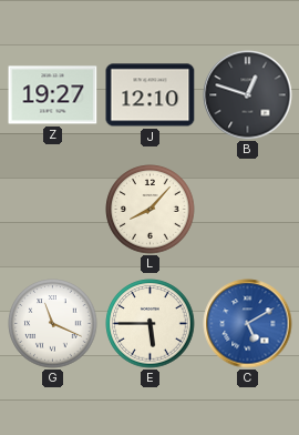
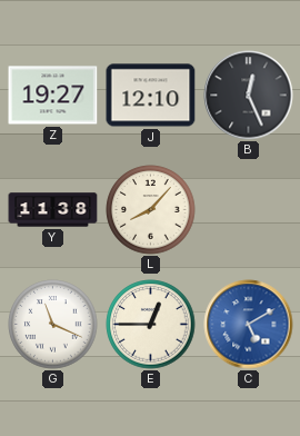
B: 12:48 -> 12:26 (249, 96)
Y: none -> 11:38 (53, 210)
E: 5:45 -> 12:45 (151, 325)
